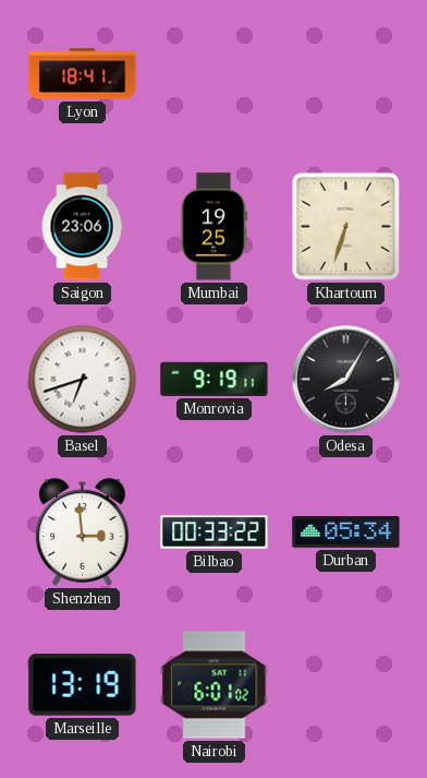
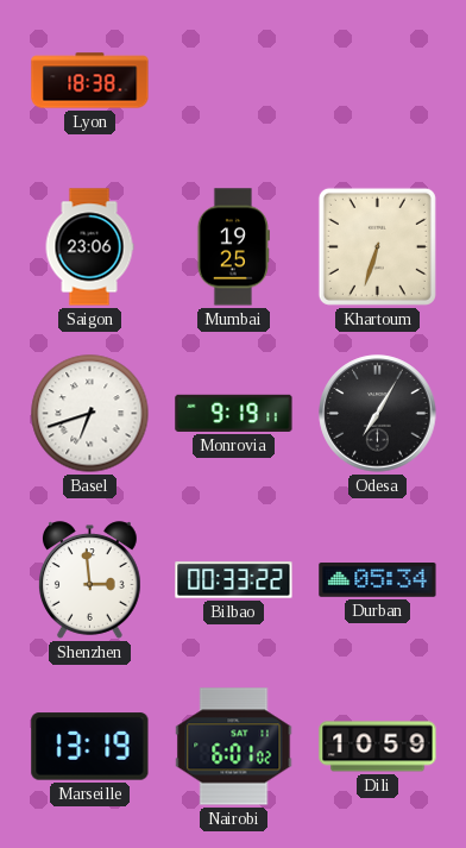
Lyon: 18:41 -> 18:38 (90, 81)
Odesa: 8:05 -> 7:05 (378, 414)
Dili: none -> 10:59 (378, 747)
